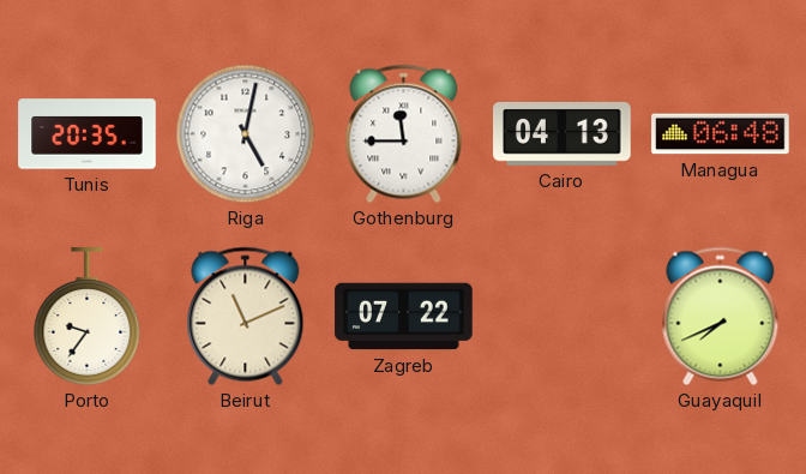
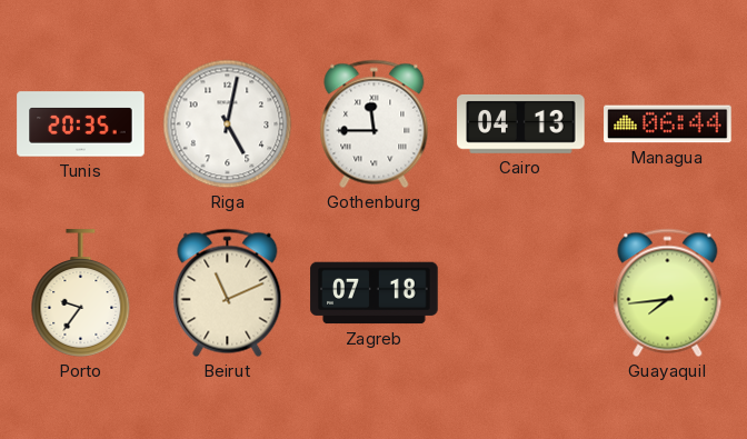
Managua: 06:48 -> 06:44 (668, 124)
Zagreb: 07:22 -> 07:18 (375, 293)
Guayaquil: 7:41 -> 7:44 (668, 293)
